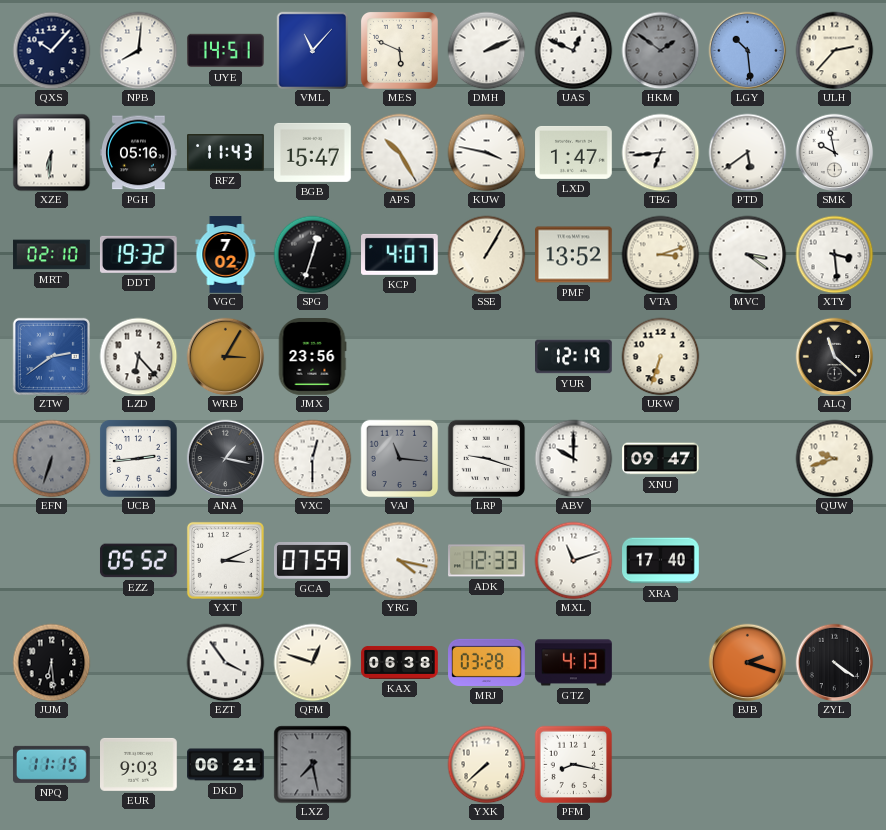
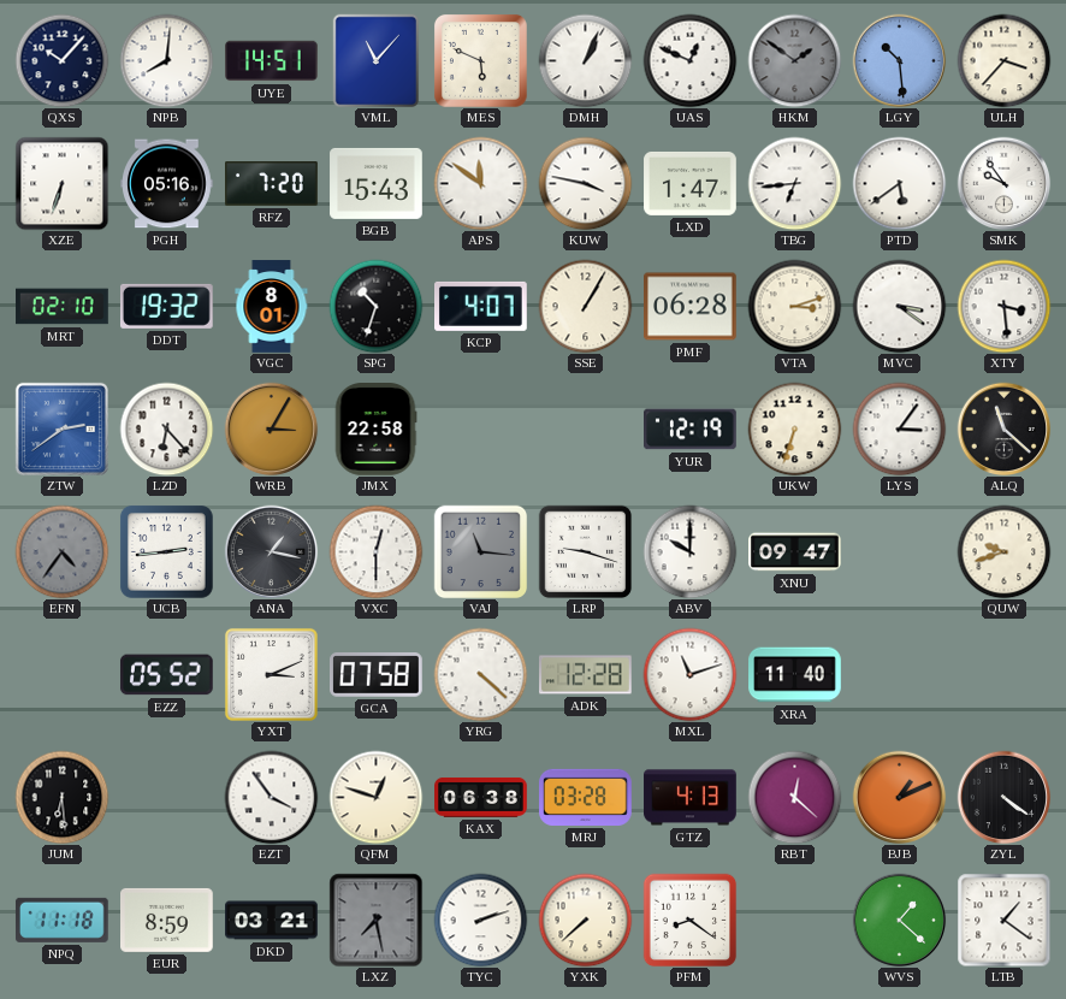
DMH: 2:11 -> 1:04 (585, 60)
ULH: 2:37 -> 3:37 (1003, 60)
XZE: 6:31 -> 6:33 (61, 183)
RFZ: 11:43 -> 7:20 (272, 184)
BGB: 15:47 -> 15:43 (377, 183)
APS: 10:25 -> 11:51 (480, 183)
SMK: 9:58 -> 9:54 (1003, 183)
VGC: 7:02 -> 8:01 (272, 307)
SPG: 12:33 -> 10:33 (375, 306)
PMF: 13:52 -> 06:28 (691, 307)
JMX: 23:56 -> 22:58 (375, 430)
LYS: none -> 3:06 (899, 428)
EFN: 6:33 -> 4:36 (61, 551)
GCA: 07:59 -> 07:58 (377, 675)
YRG: 4:17 -> 4:22 (480, 674)
ADK: 12:33 -> 12:28 (586, 675)
XRA: 17:40 -> 11:40 (795, 675)
RBT: none -> 12:22 (794, 797)
BJB: 2:18 -> 1:11 (899, 797)
NPQ: 11:15 -> 11:18 (63, 920)
EUR: 9:03 -> 8:59 (167, 920)
DKD: 06:21 -> 03:21 (272, 921)
TYC: none -> 2:12 (480, 920)
PFM: 8:17 -> 8:21 (689, 920)
WVS: none -> 1:22 (899, 920)
LTB: none -> 1:21 (1003, 920)
